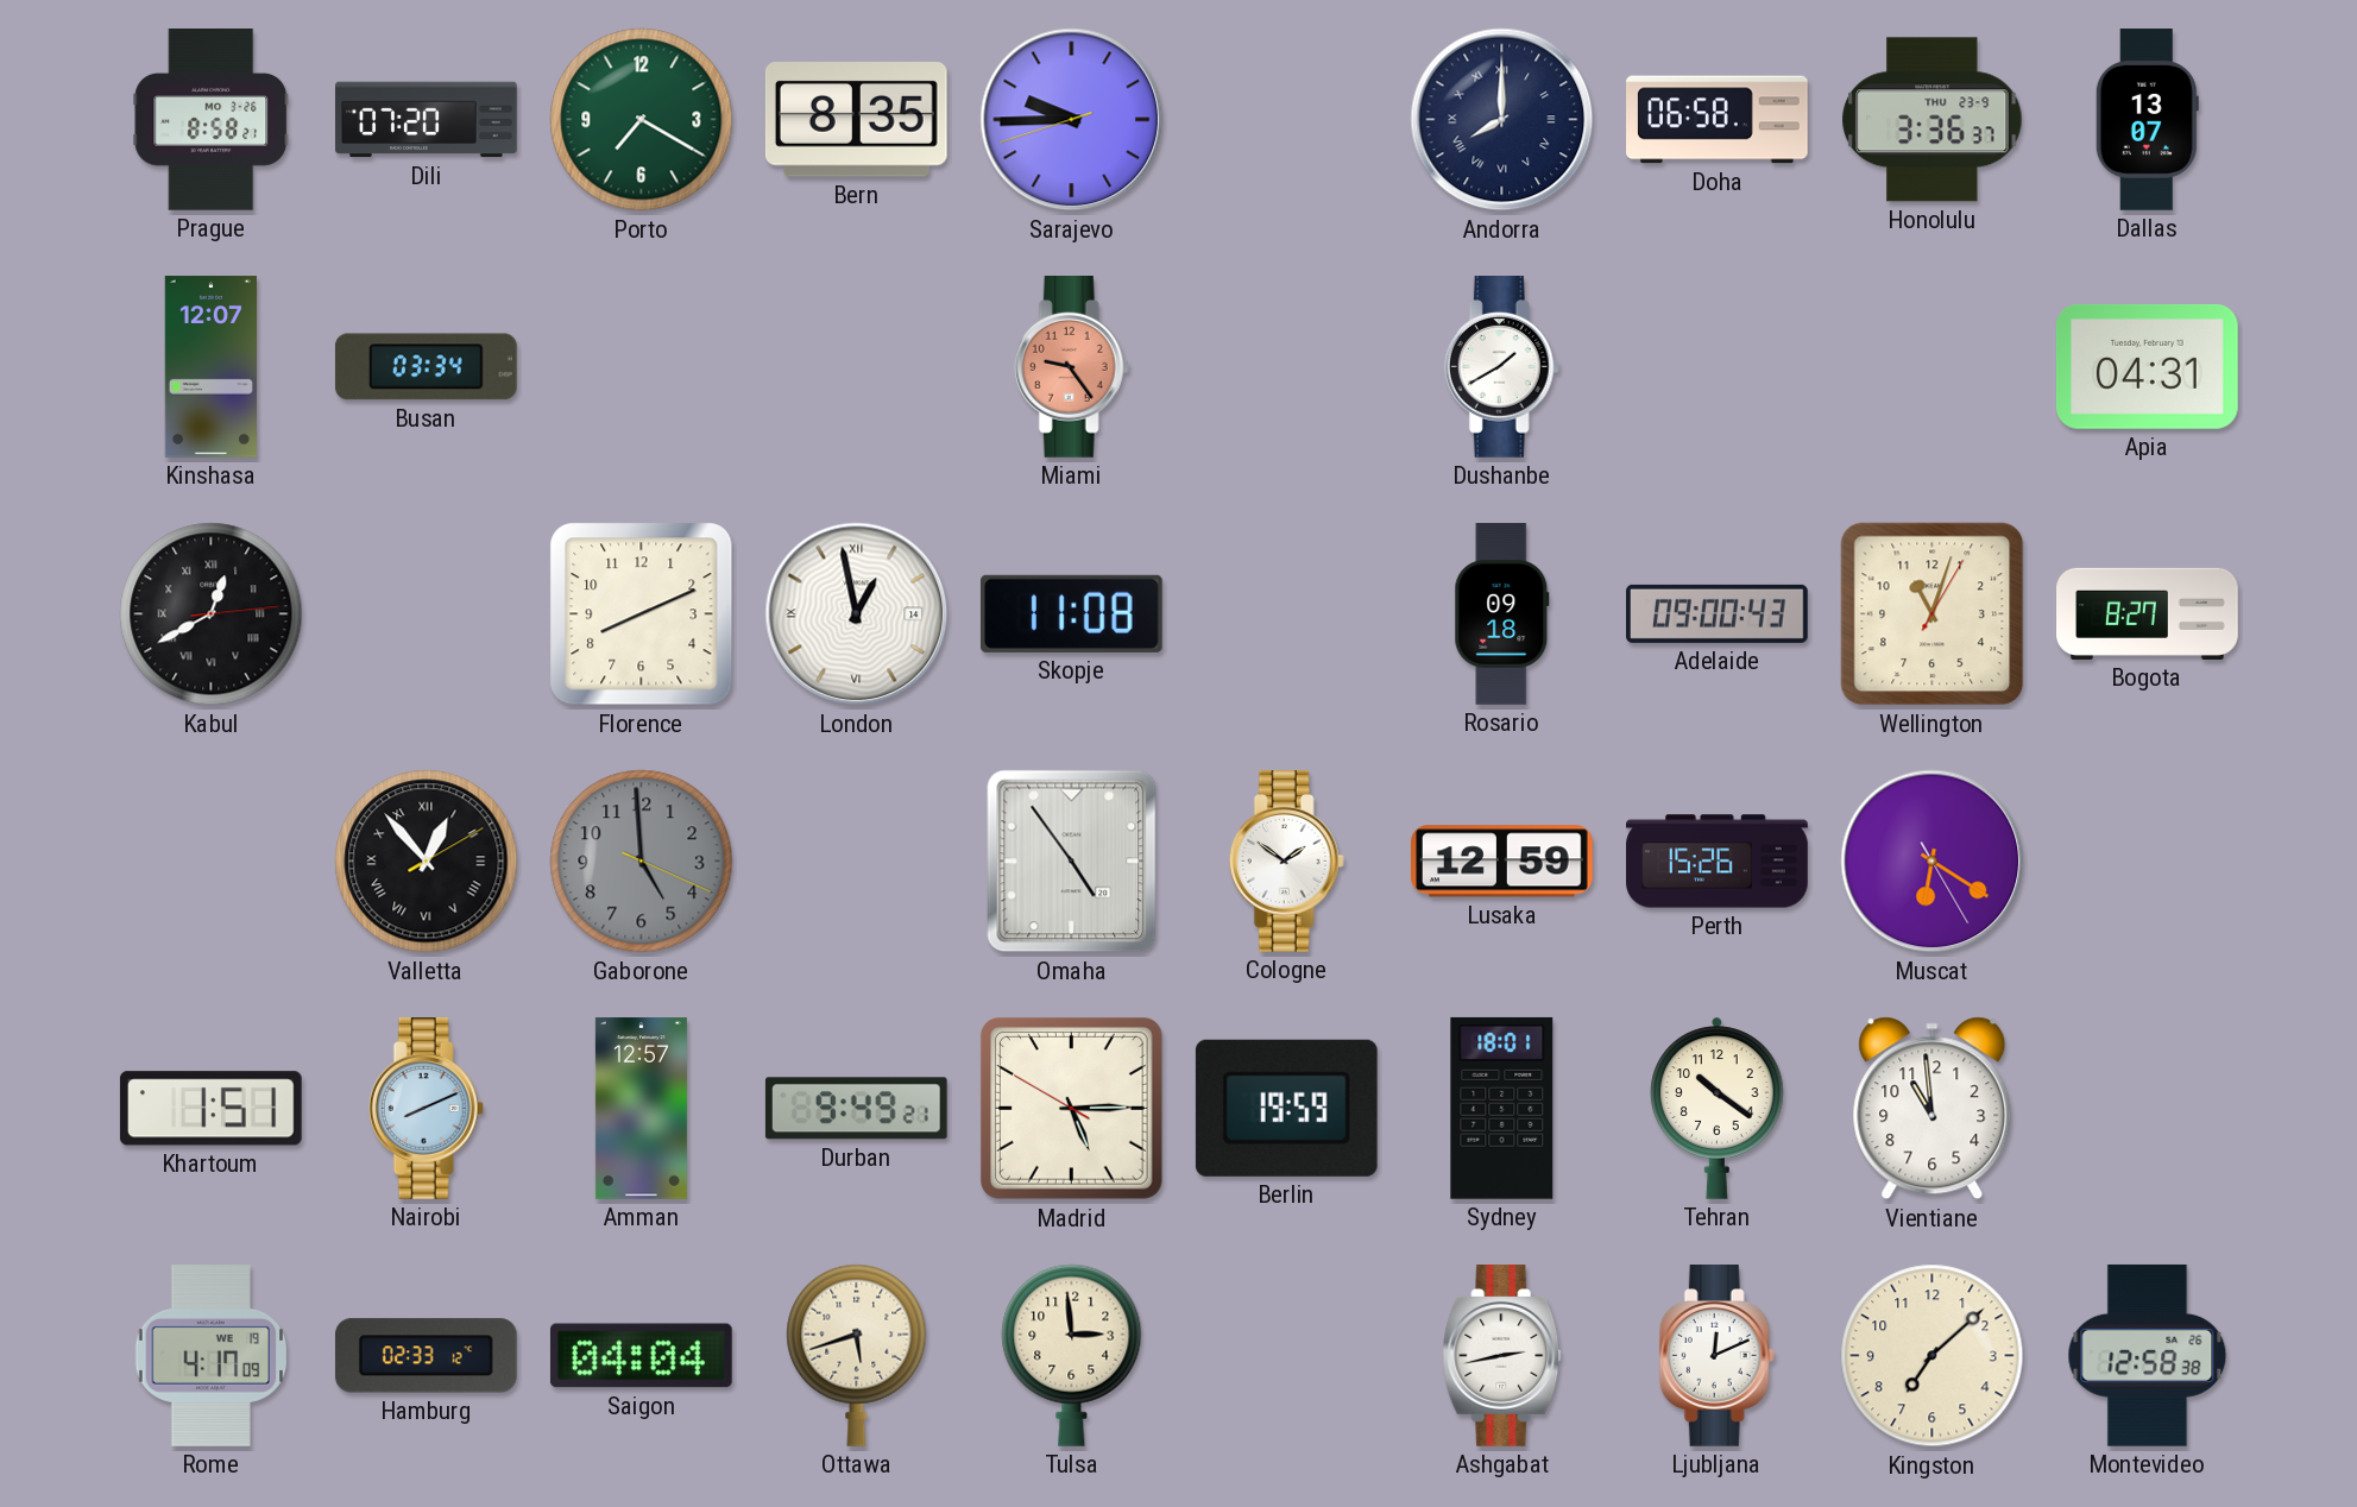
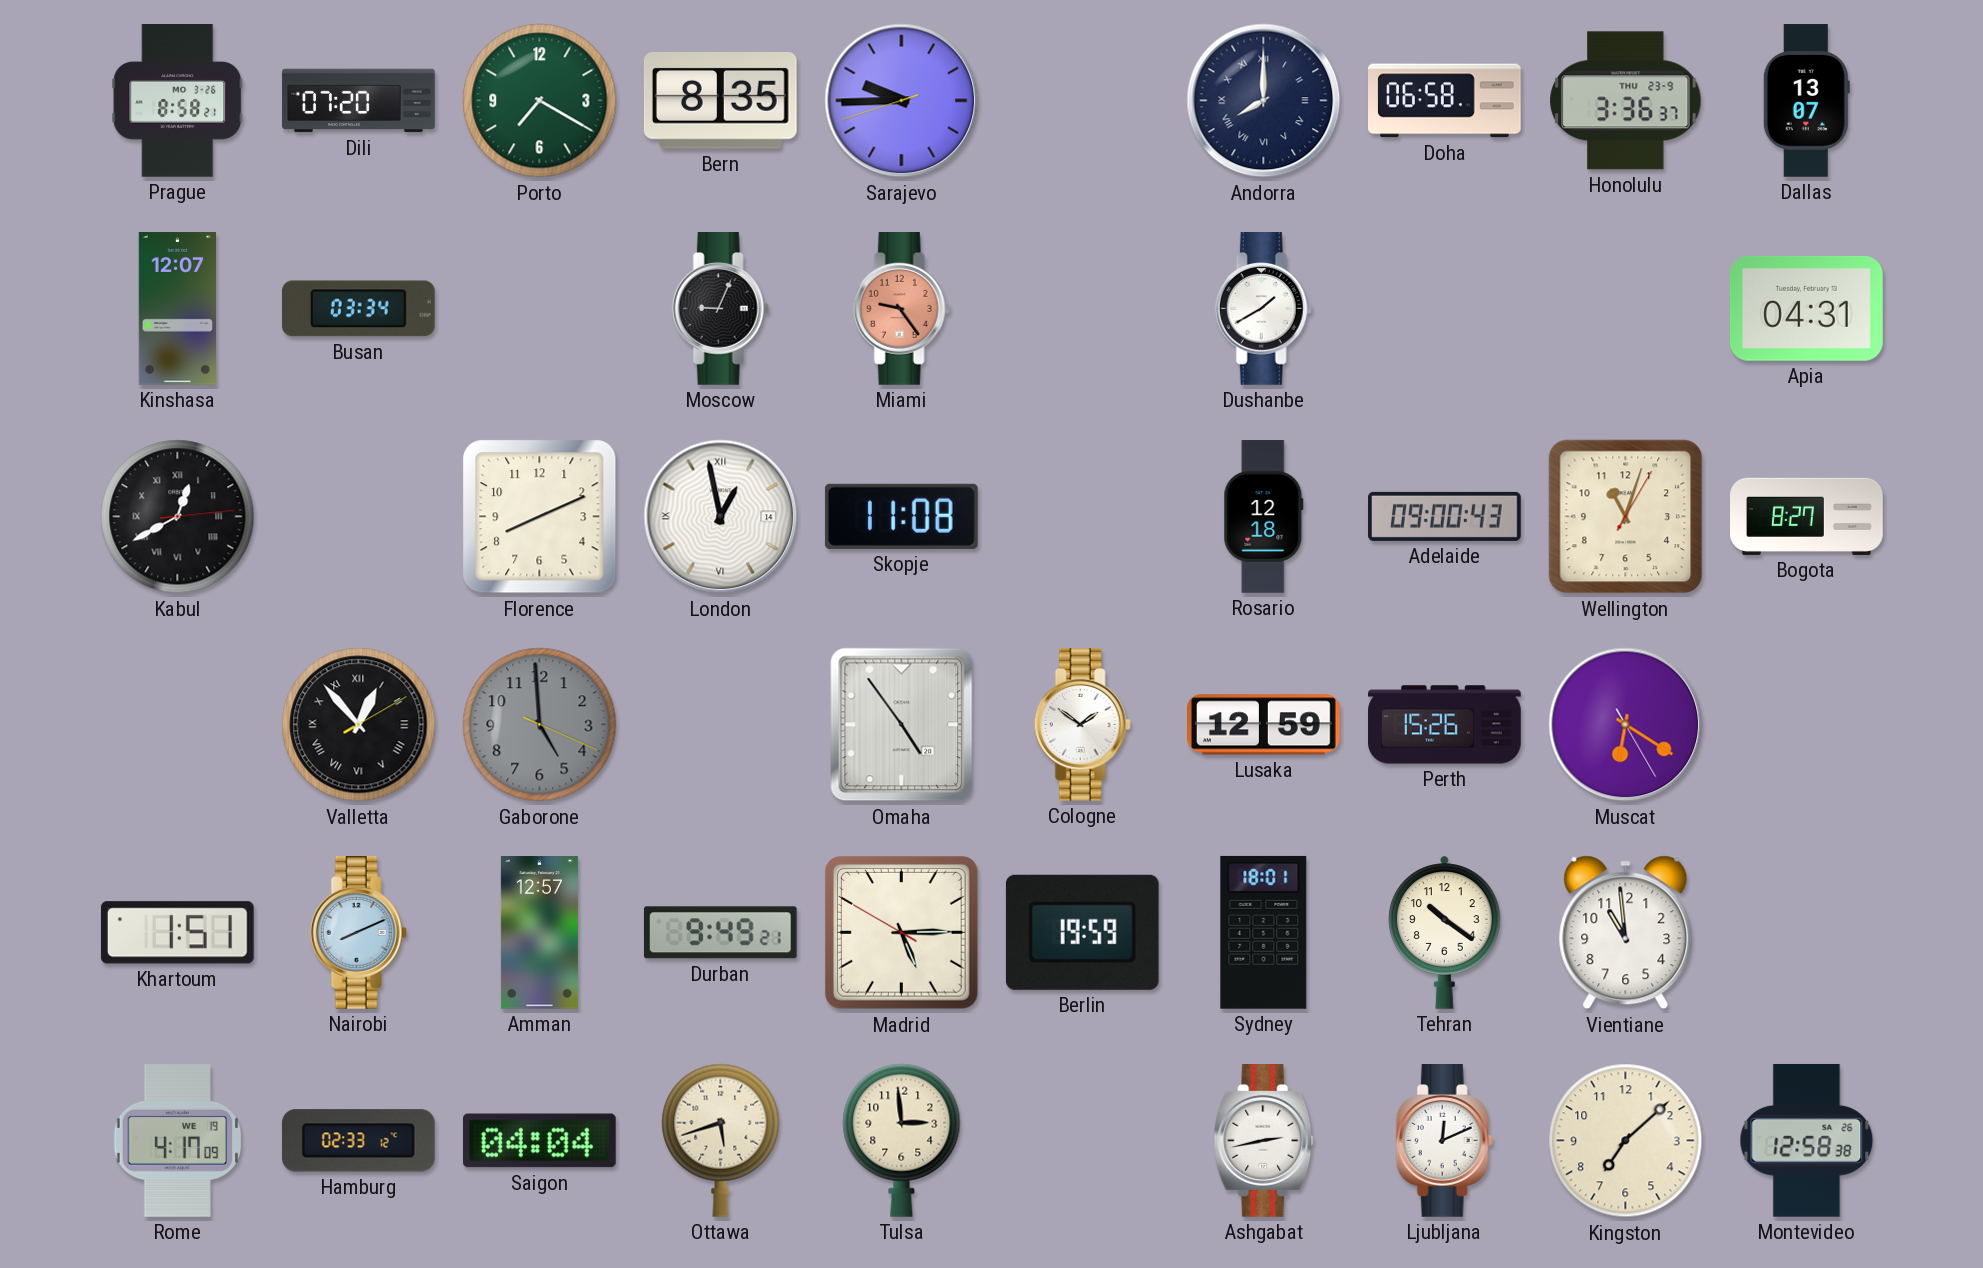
Moscow: none -> 9:04 (720, 309)
Rosario: 09:18 -> 12:18 (1264, 517)
